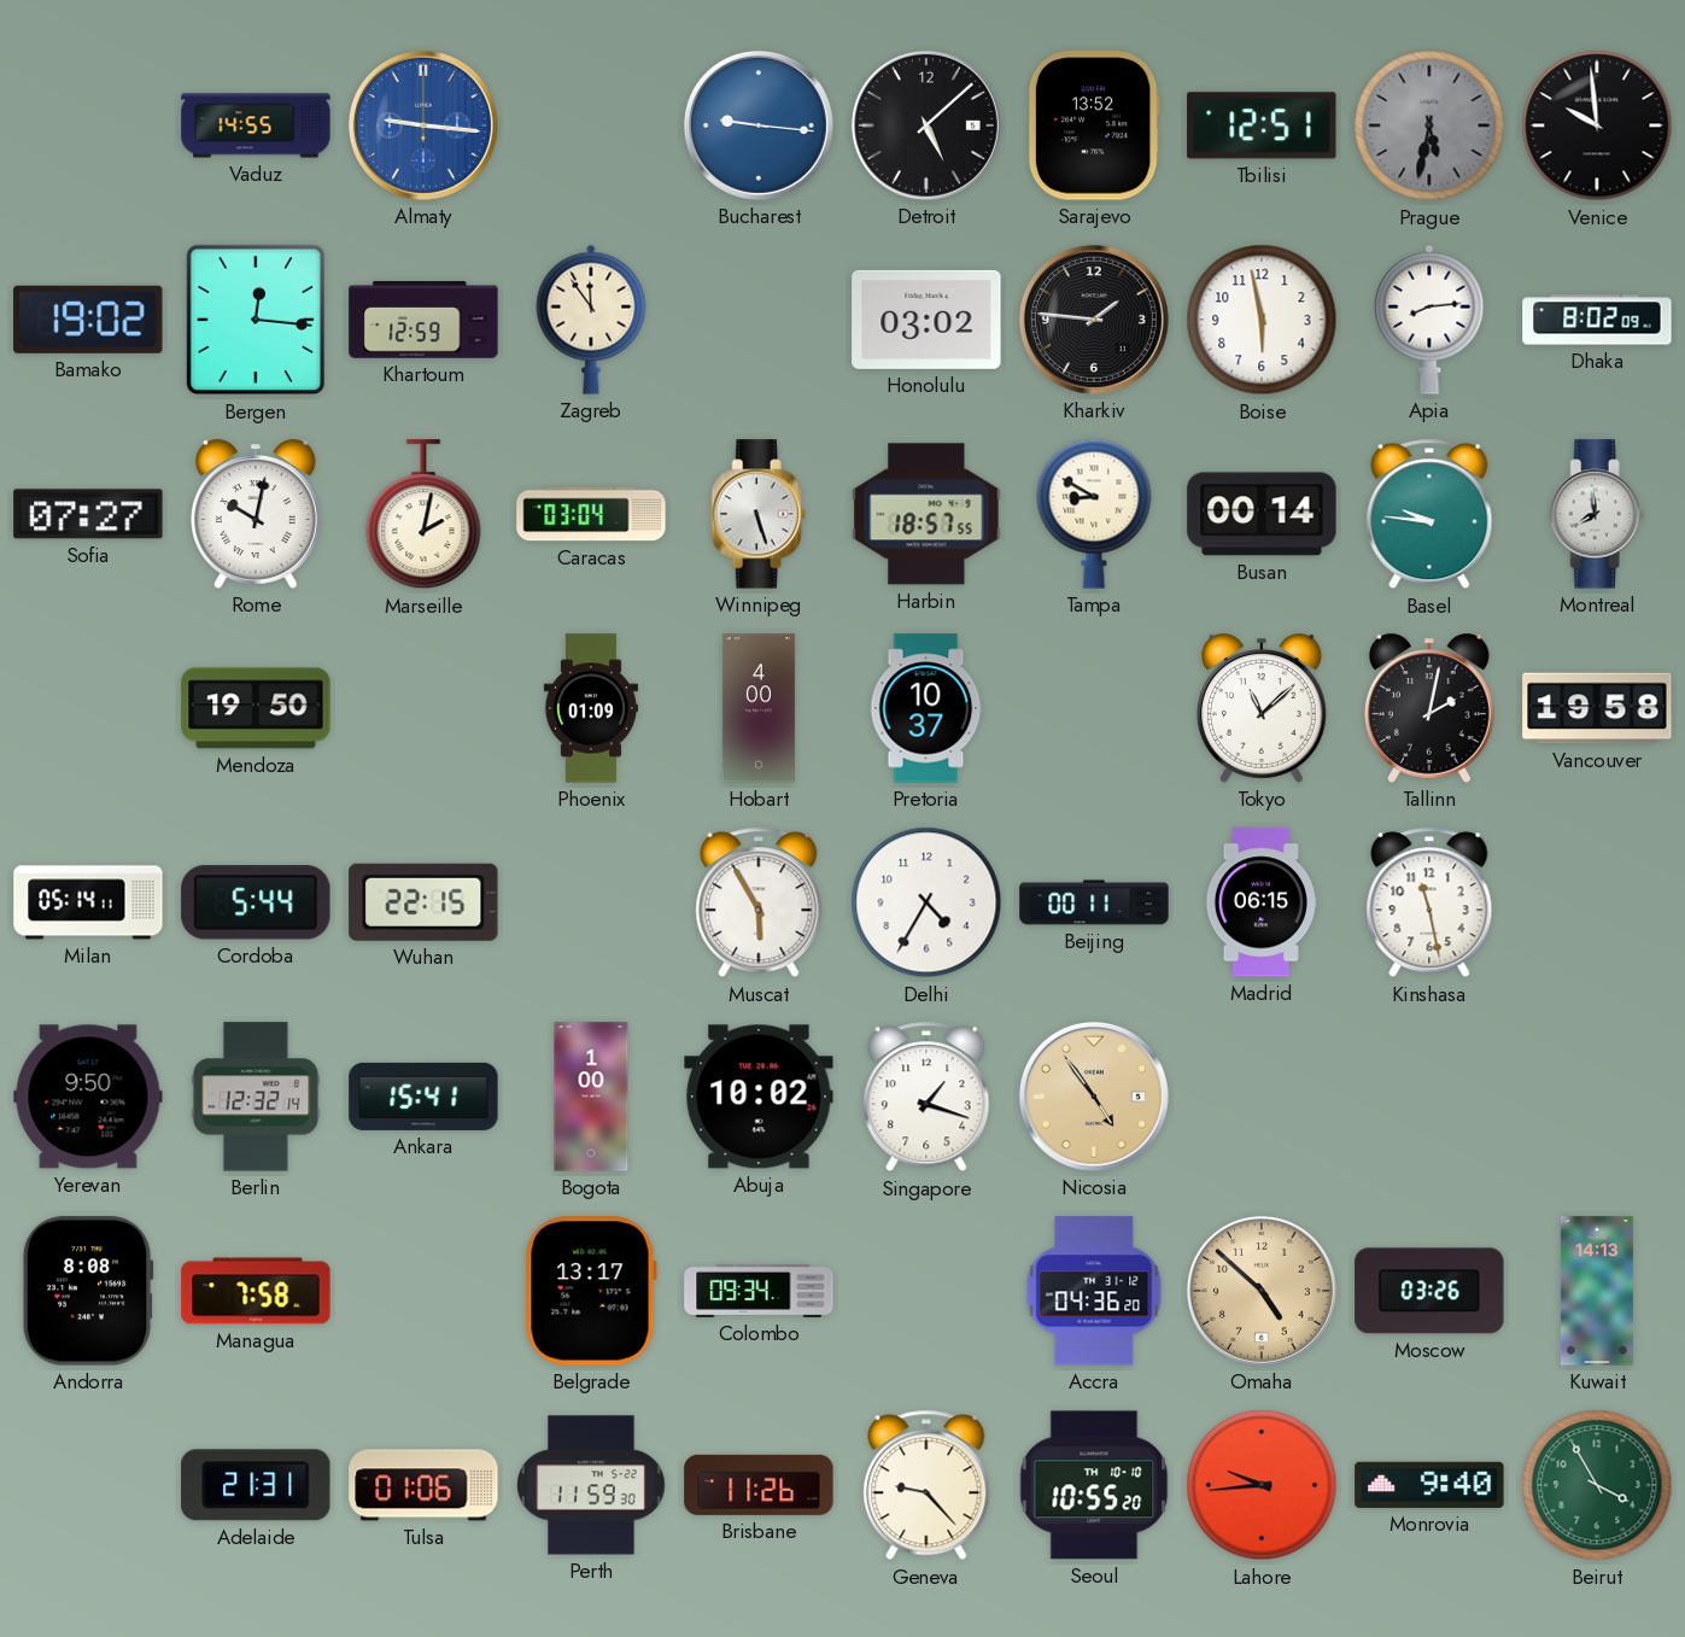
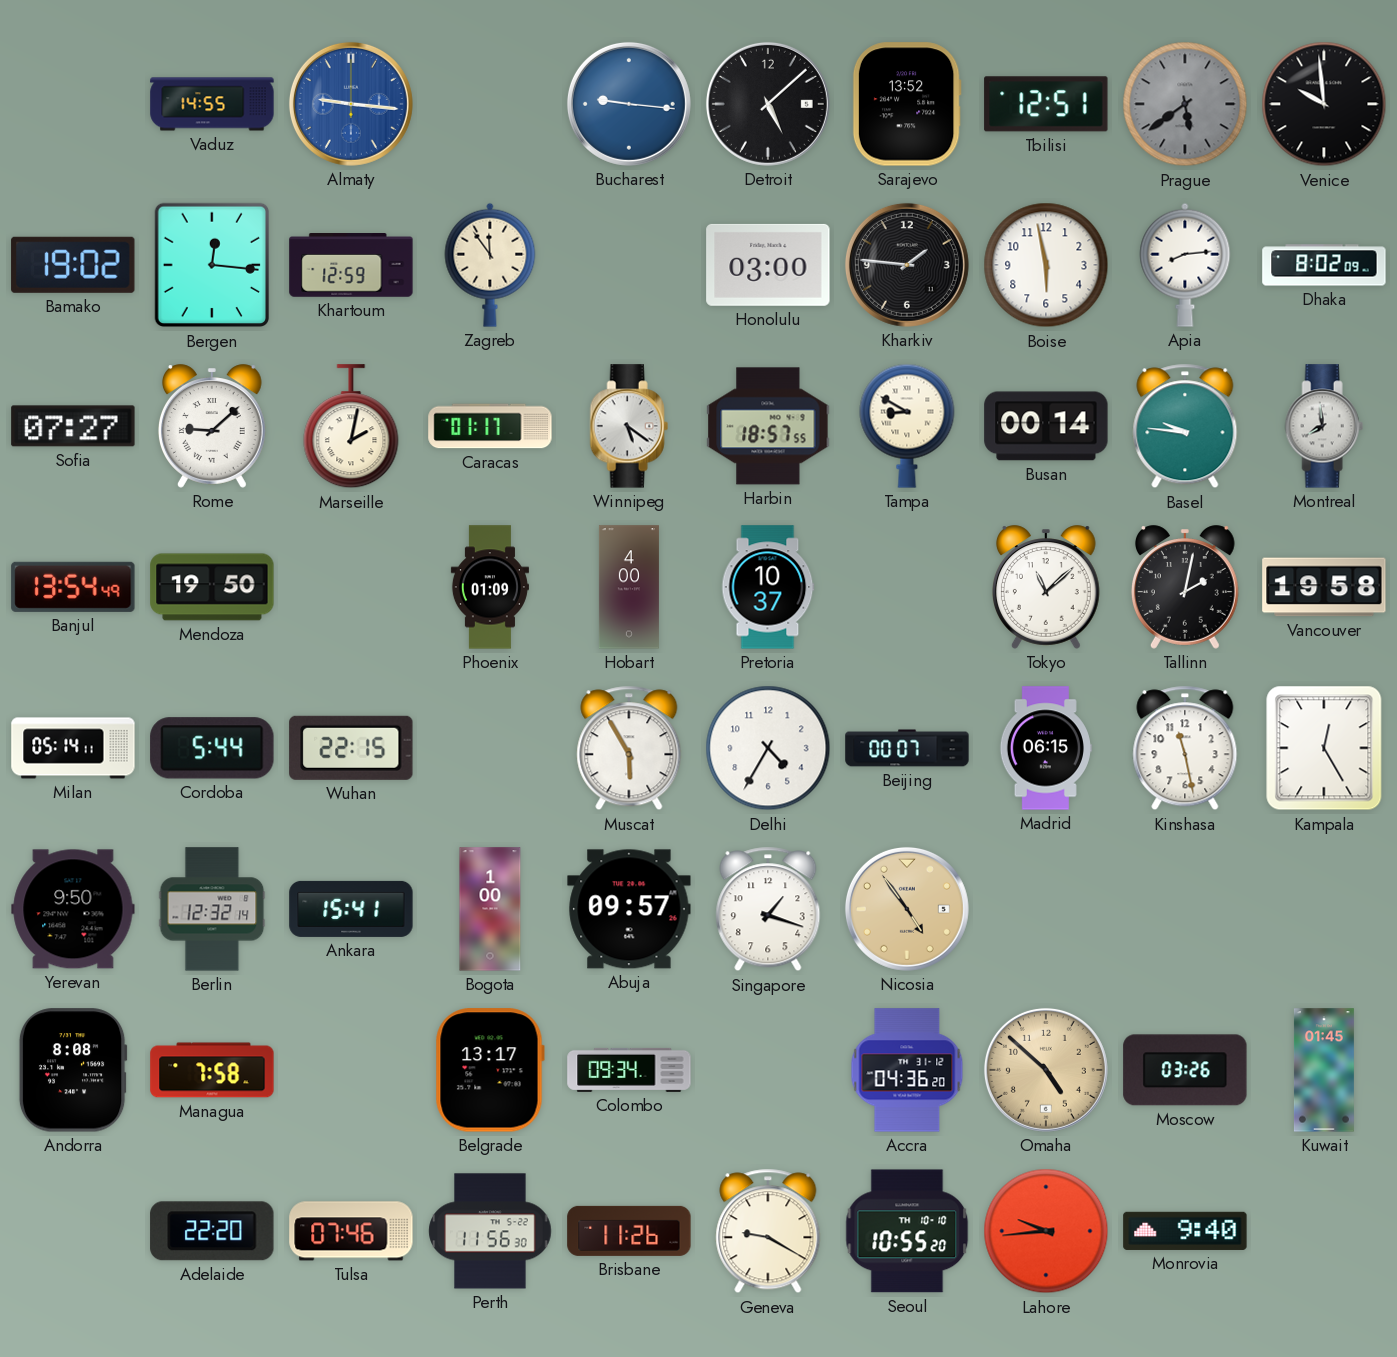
Prague: 5:32 -> 5:39 (1185, 104)
Honolulu: 03:02 -> 03:00 (768, 265)
Rome: 10:02 -> 9:08 (212, 426)
Caracas: 03:04 -> 01:17 (490, 426)
Winnipeg: 5:27 -> 5:21 (629, 426)
Banjul: none -> 13:54 (73, 587)
Beijing: 00:11 -> 00:07 (907, 748)
Kampala: none -> 12:25 (1324, 748)
Abuja: 10:02 -> 09:57 (629, 909)
Kuwait: 14:13 -> 01:45 (1324, 1070)
Adelaide: 21:31 -> 22:20 (212, 1231)
Tulsa: 01:06 -> 07:46 (351, 1231)
Perth: 11:59 -> 11:56 (490, 1231)
Geneva: 9:23 -> 9:20 (768, 1231)
Beirut: 3:55 -> none (1597, 1485)
